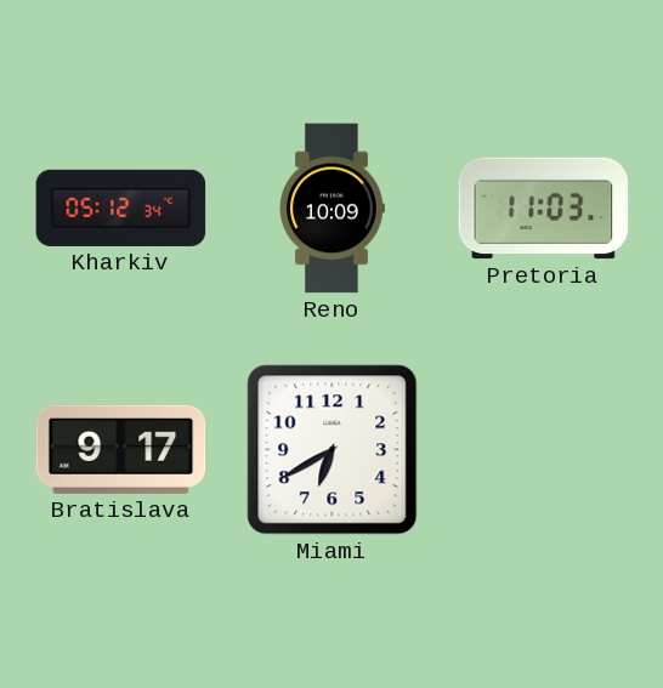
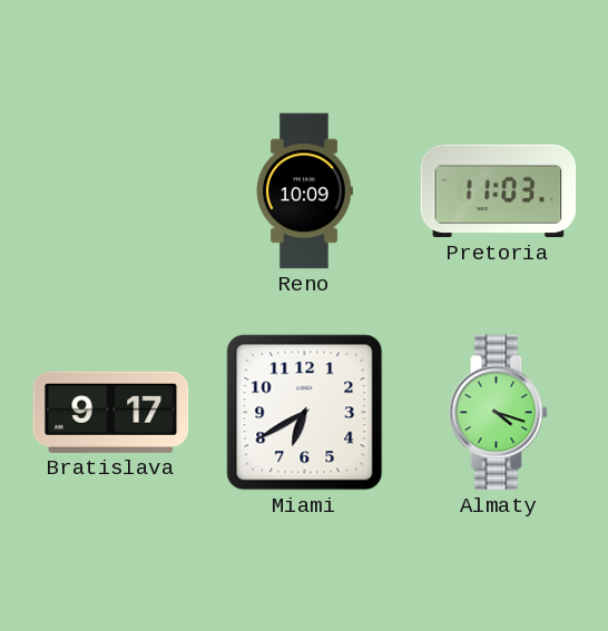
Kharkiv: 05:12 -> none (121, 207)
Almaty: none -> 4:18 (498, 413)
